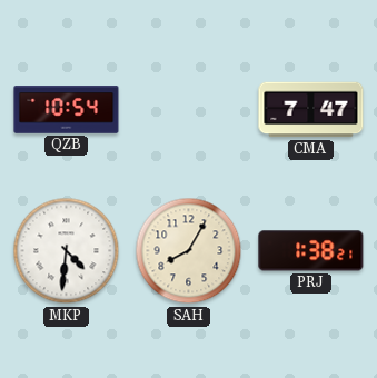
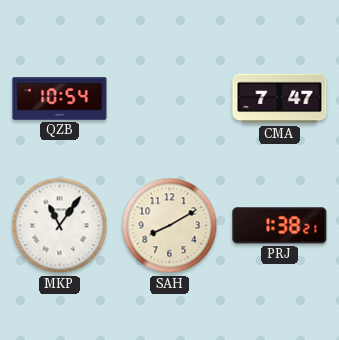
MKP: 4:31 -> 11:06 (60, 226)
SAH: 8:05 -> 8:10 (170, 226)
